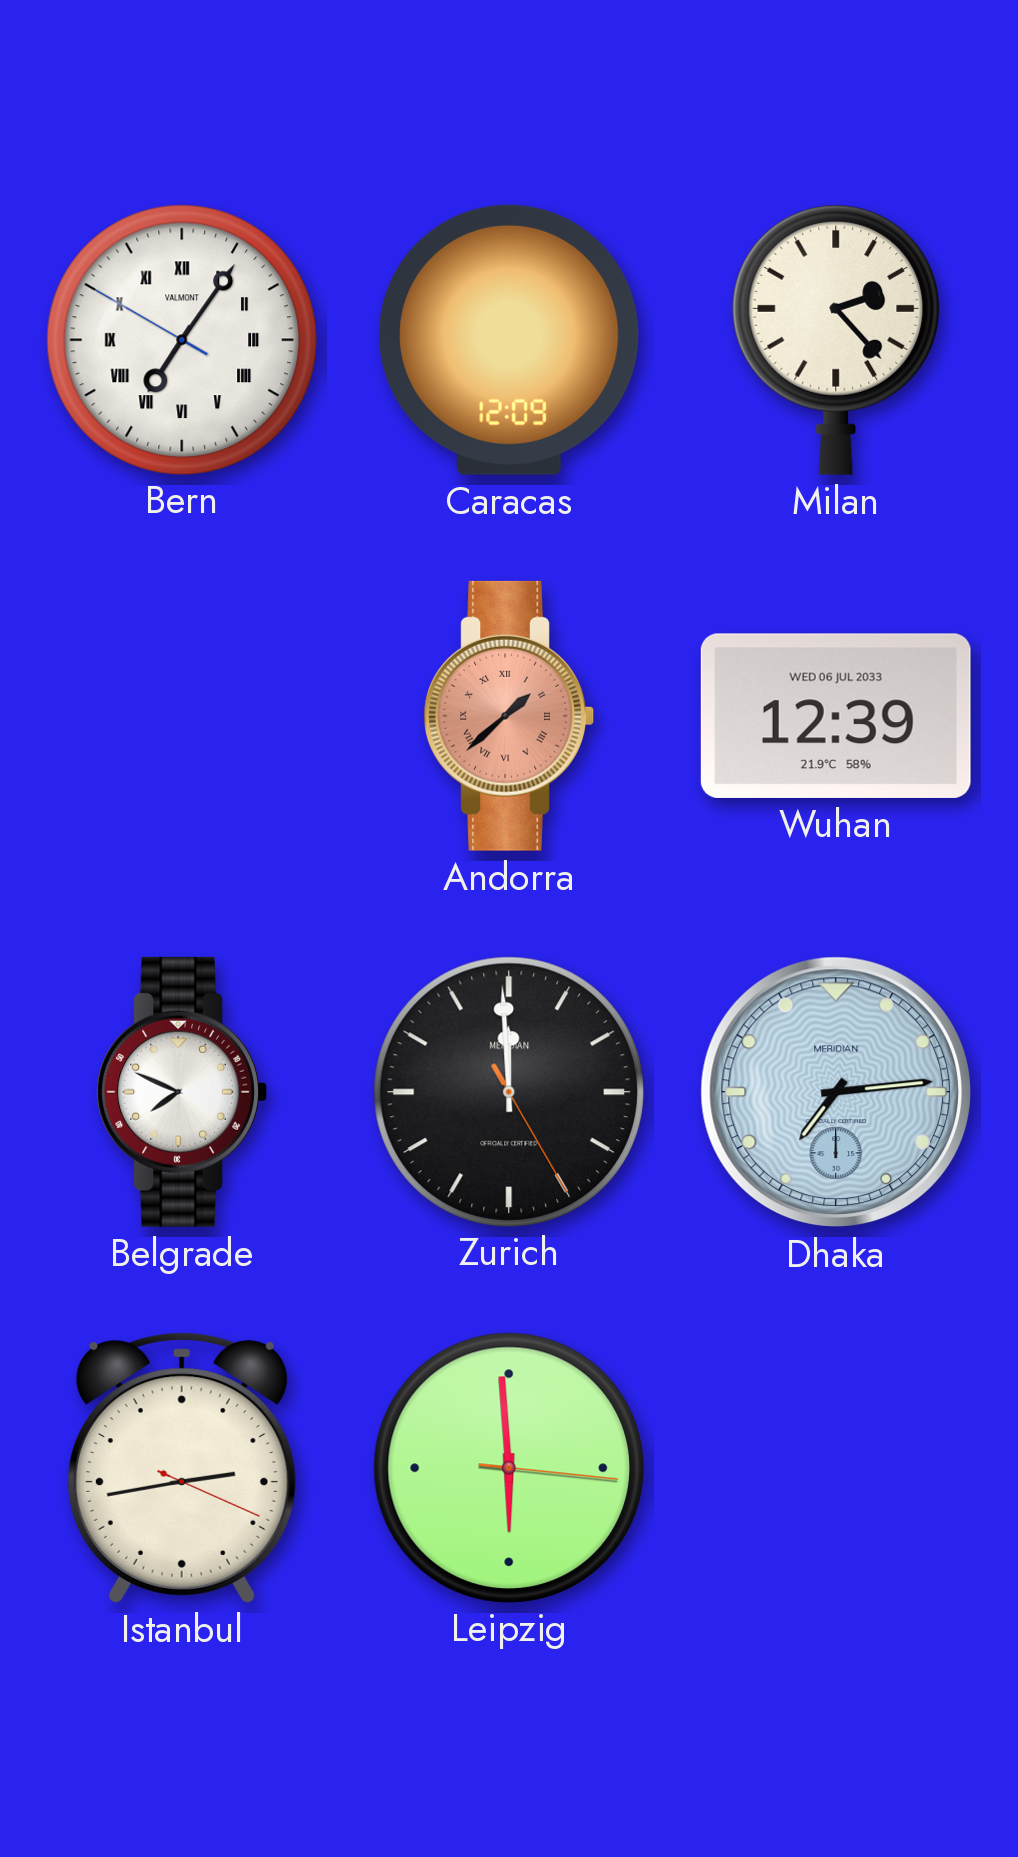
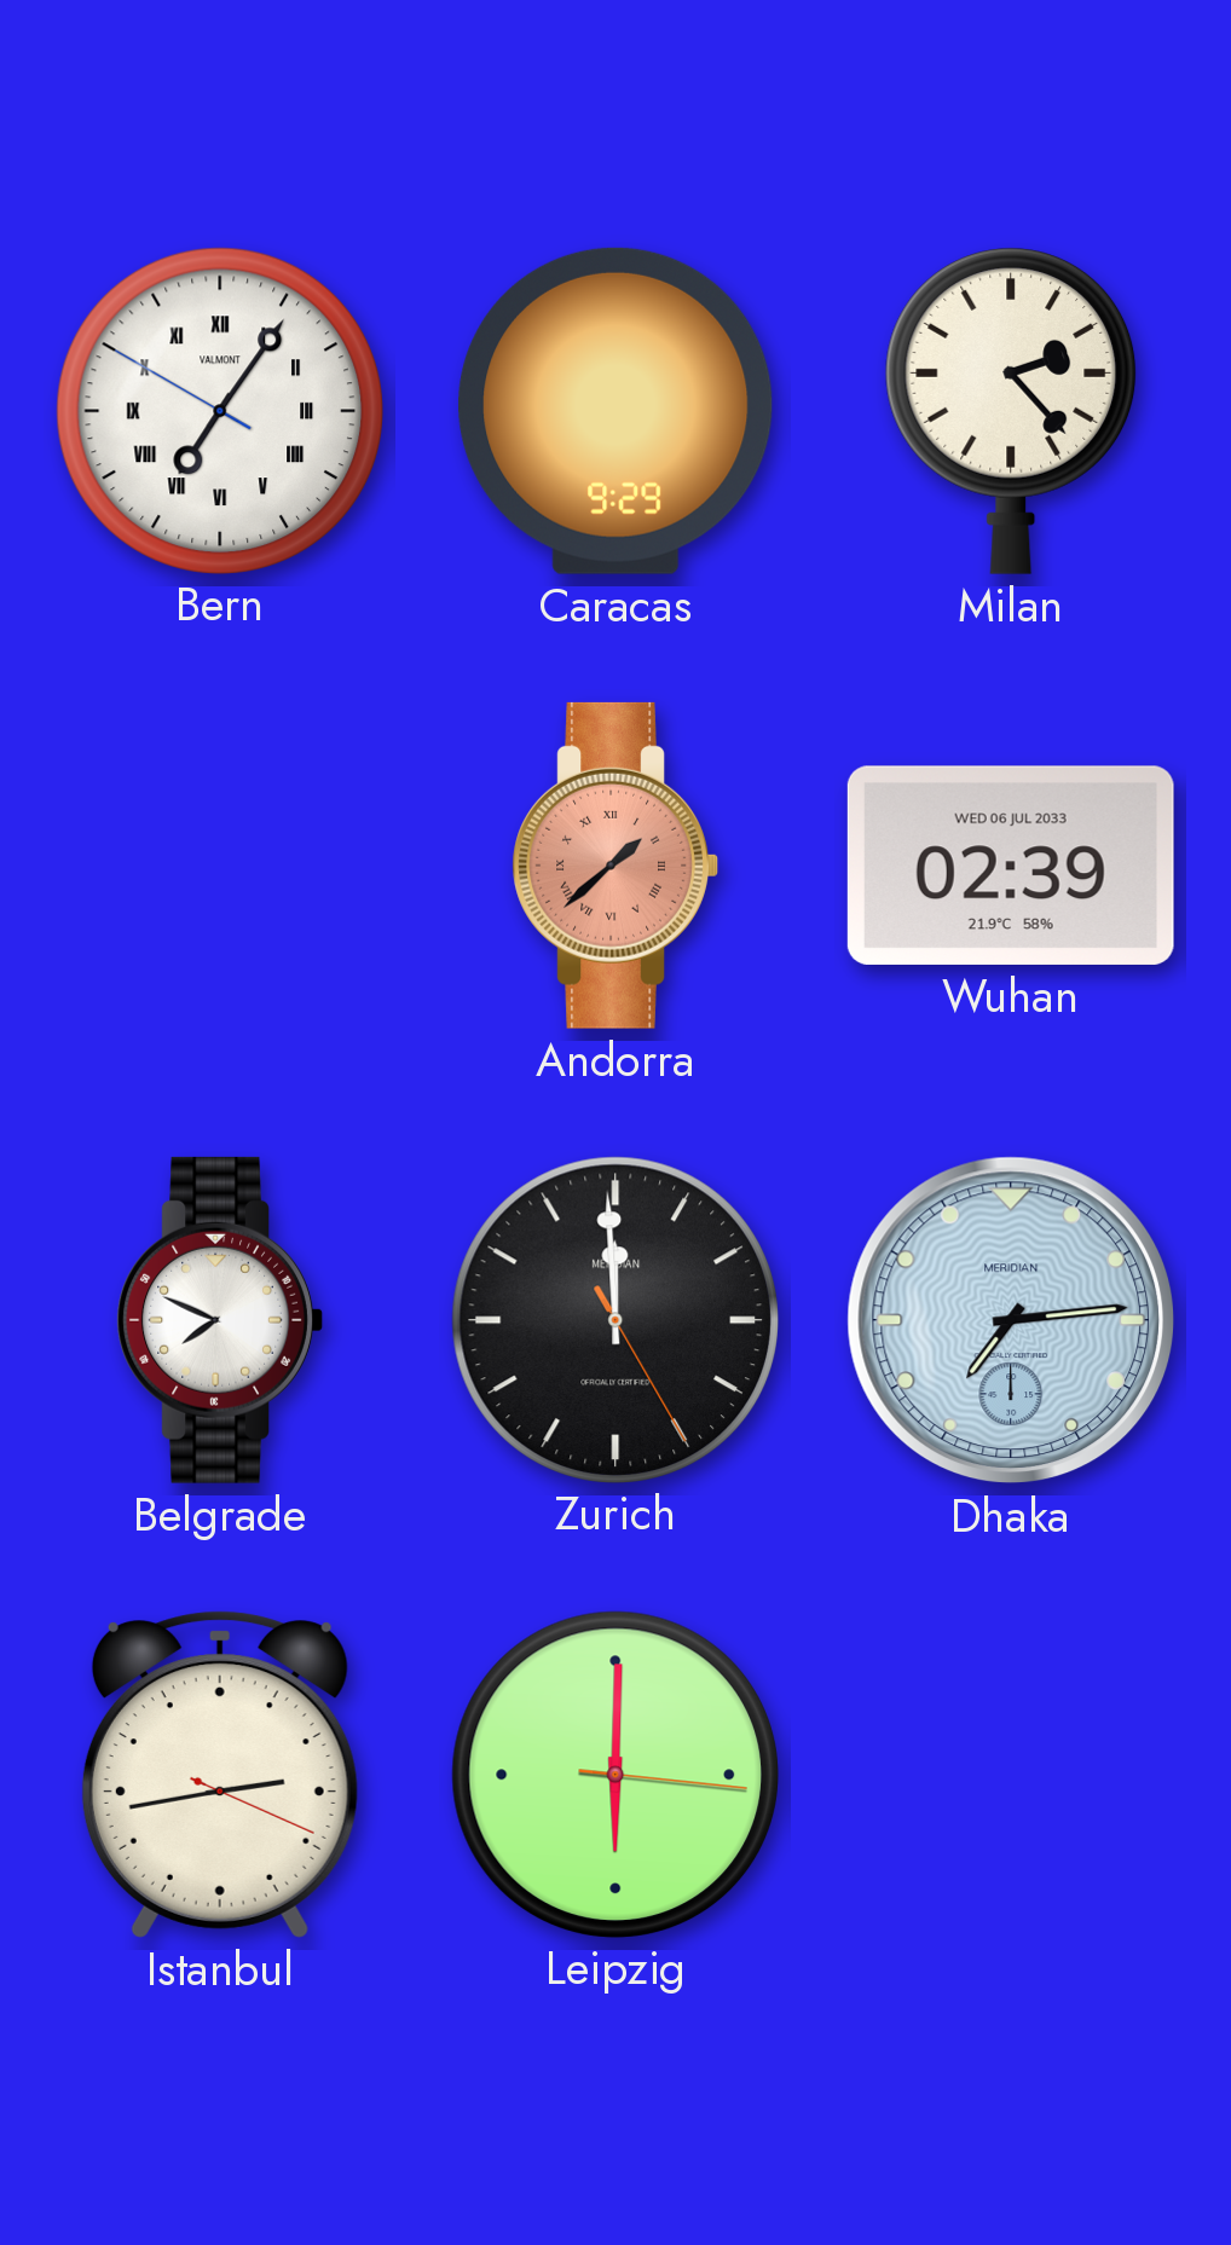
Caracas: 12:09 -> 9:29 (615, 411)
Wuhan: 12:39 -> 02:39 (1011, 866)
Leipzig: 5:59 -> 6:00 (614, 1774)
